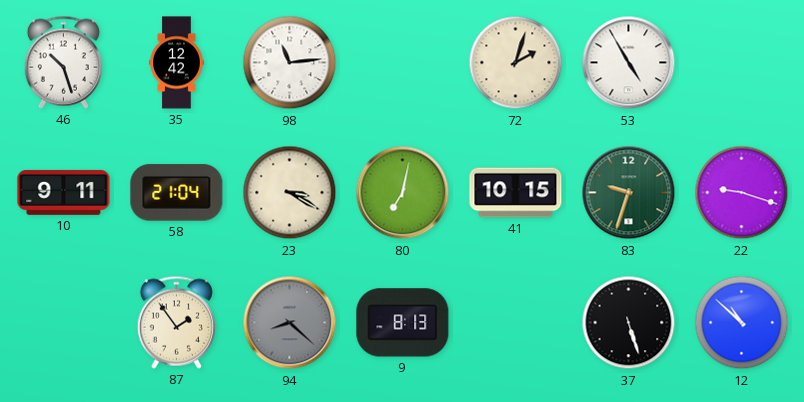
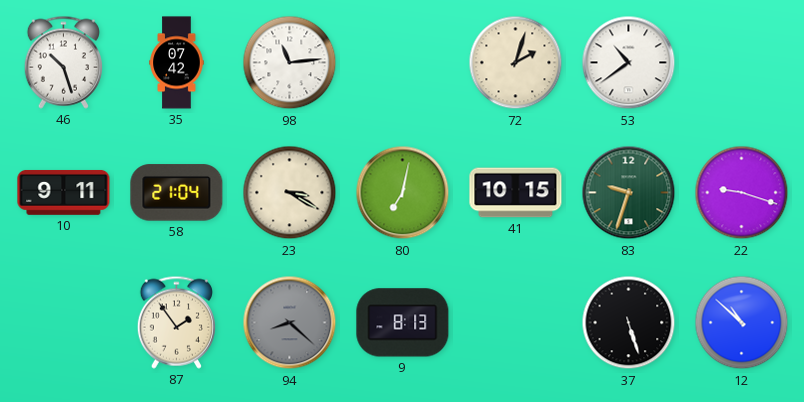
35: 12:42 -> 07:42 (177, 63)
53: 4:55 -> 10:39 (629, 63)
